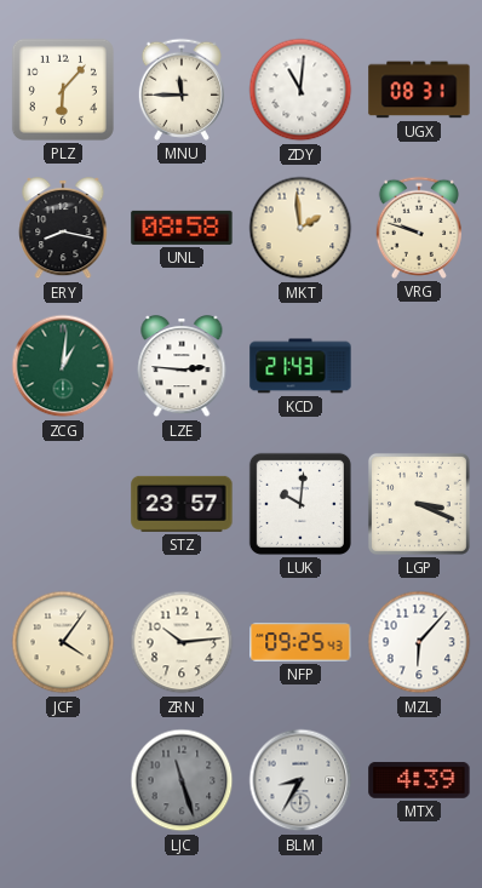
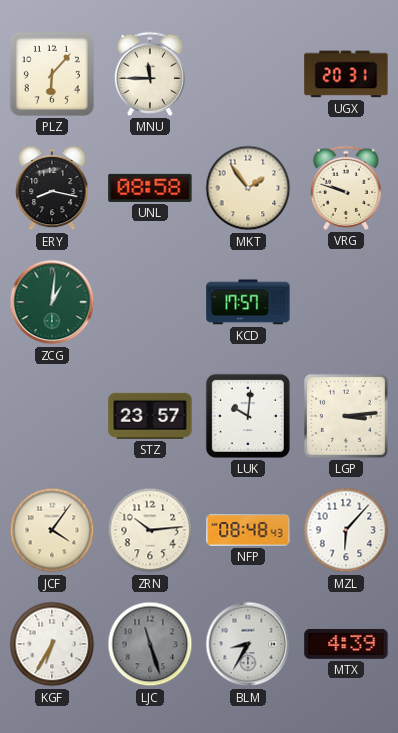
ZDY: 11:01 -> none (300, 90)
UGX: 08:31 -> 20:31 (346, 74)
MKT: 1:59 -> 1:54 (248, 188)
LZE: 2:46 -> none (182, 367)
KCD: 21:43 -> 17:57 (248, 302)
LGP: 3:19 -> 3:14 (346, 416)
NFP: 09:25 -> 08:48 (248, 531)
KGF: none -> 6:35 (52, 644)
